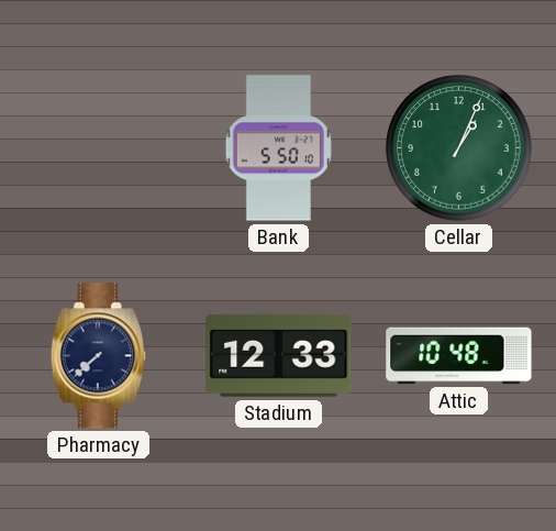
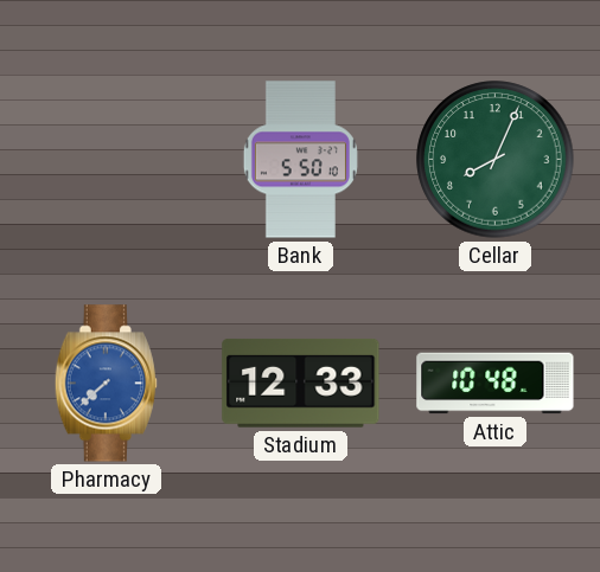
Cellar: 1:04 -> 8:04 (496, 160)
Pharmacy dial: navy -> blue (106, 384)
